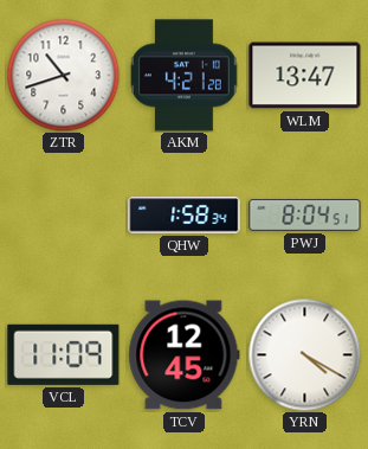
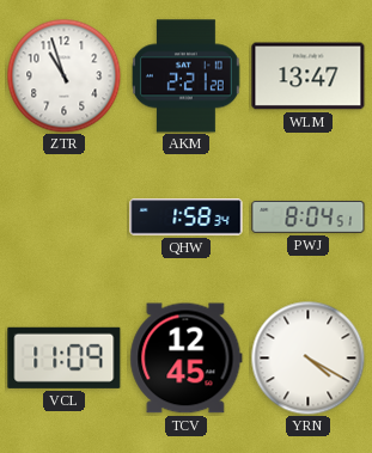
ZTR: 10:42 -> 10:57 (63, 75)
AKM: 4:21 -> 2:21 (185, 76)
